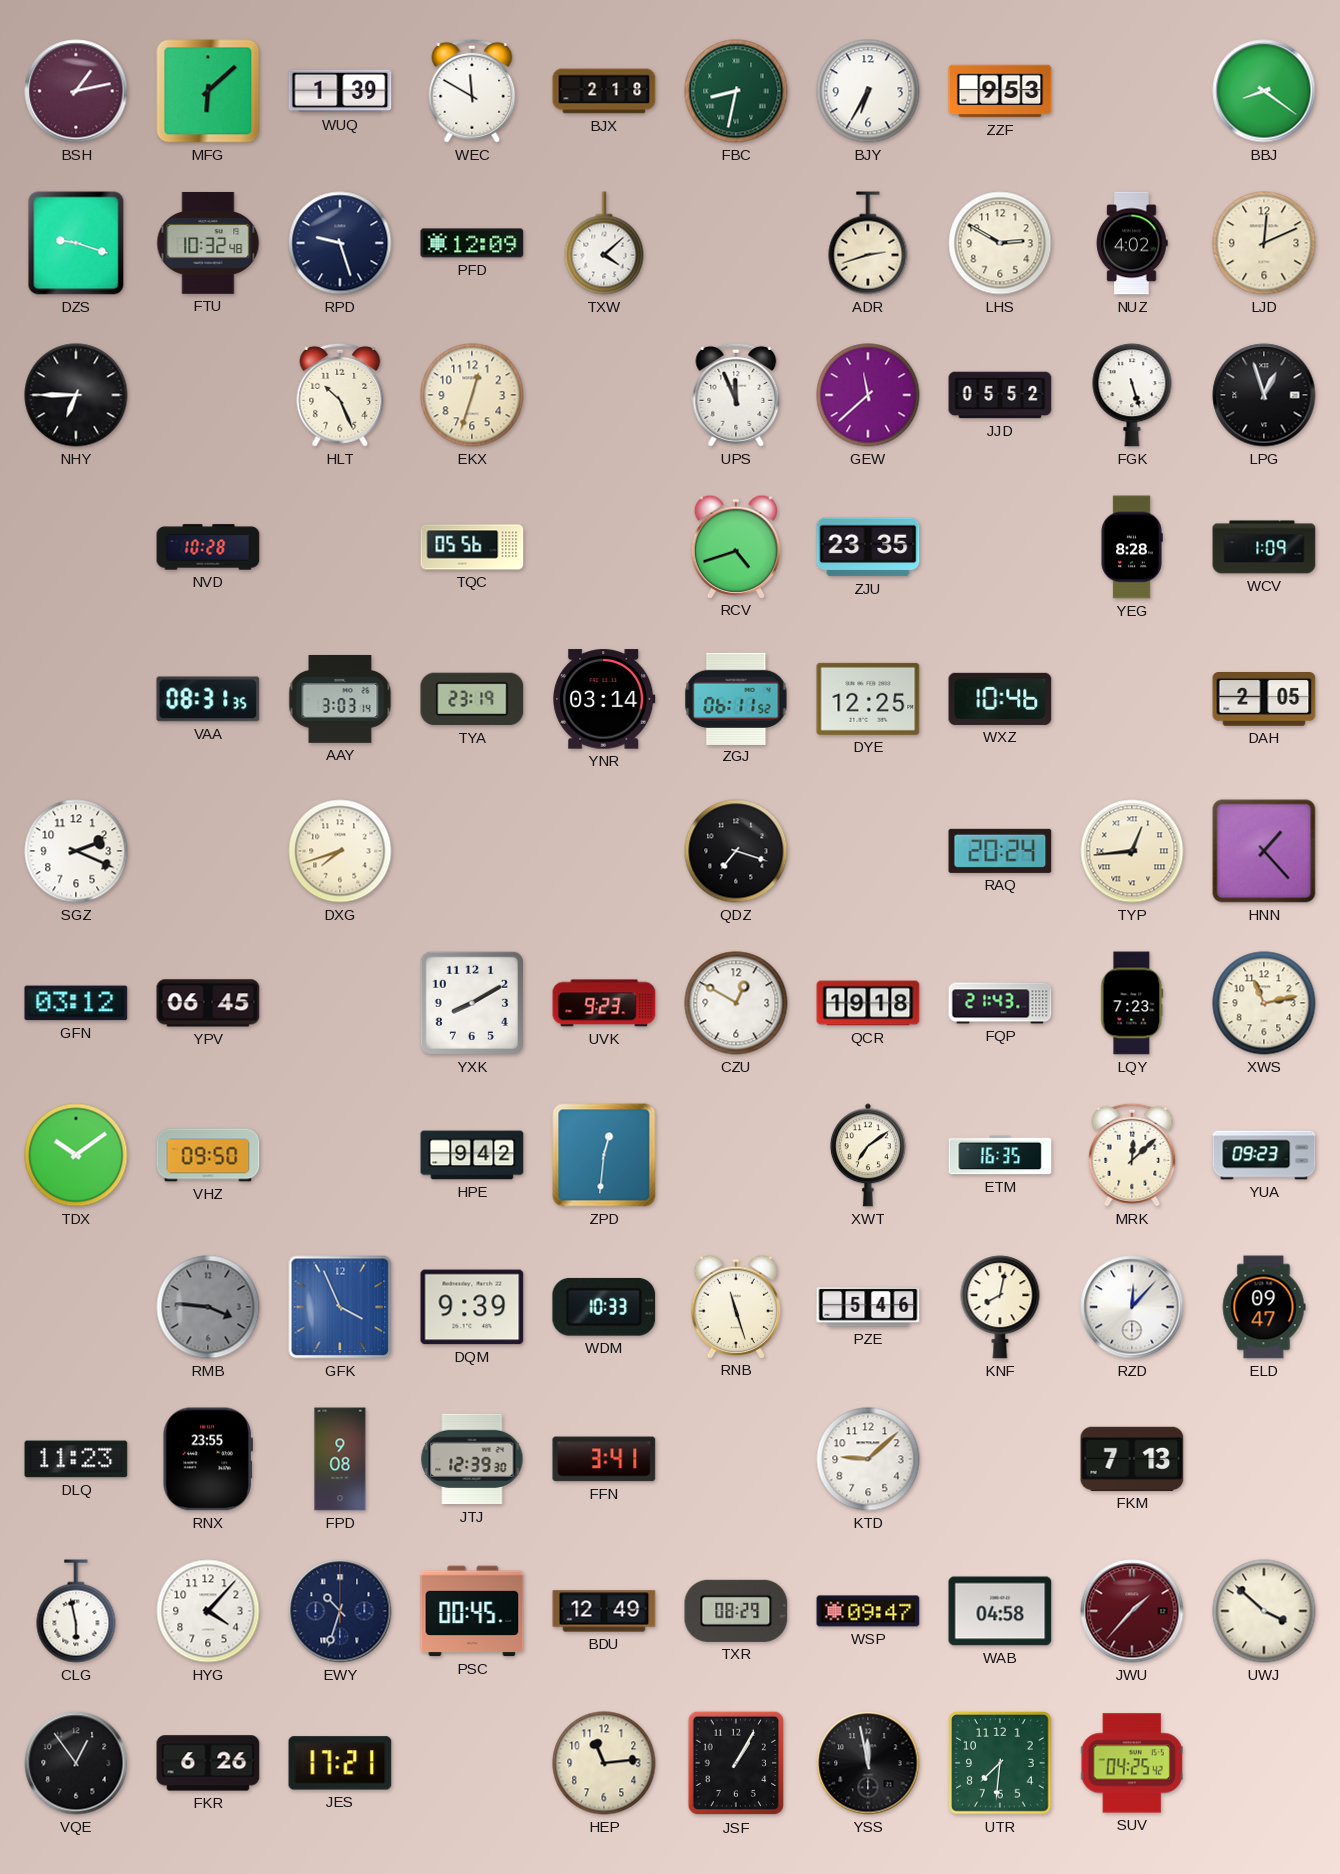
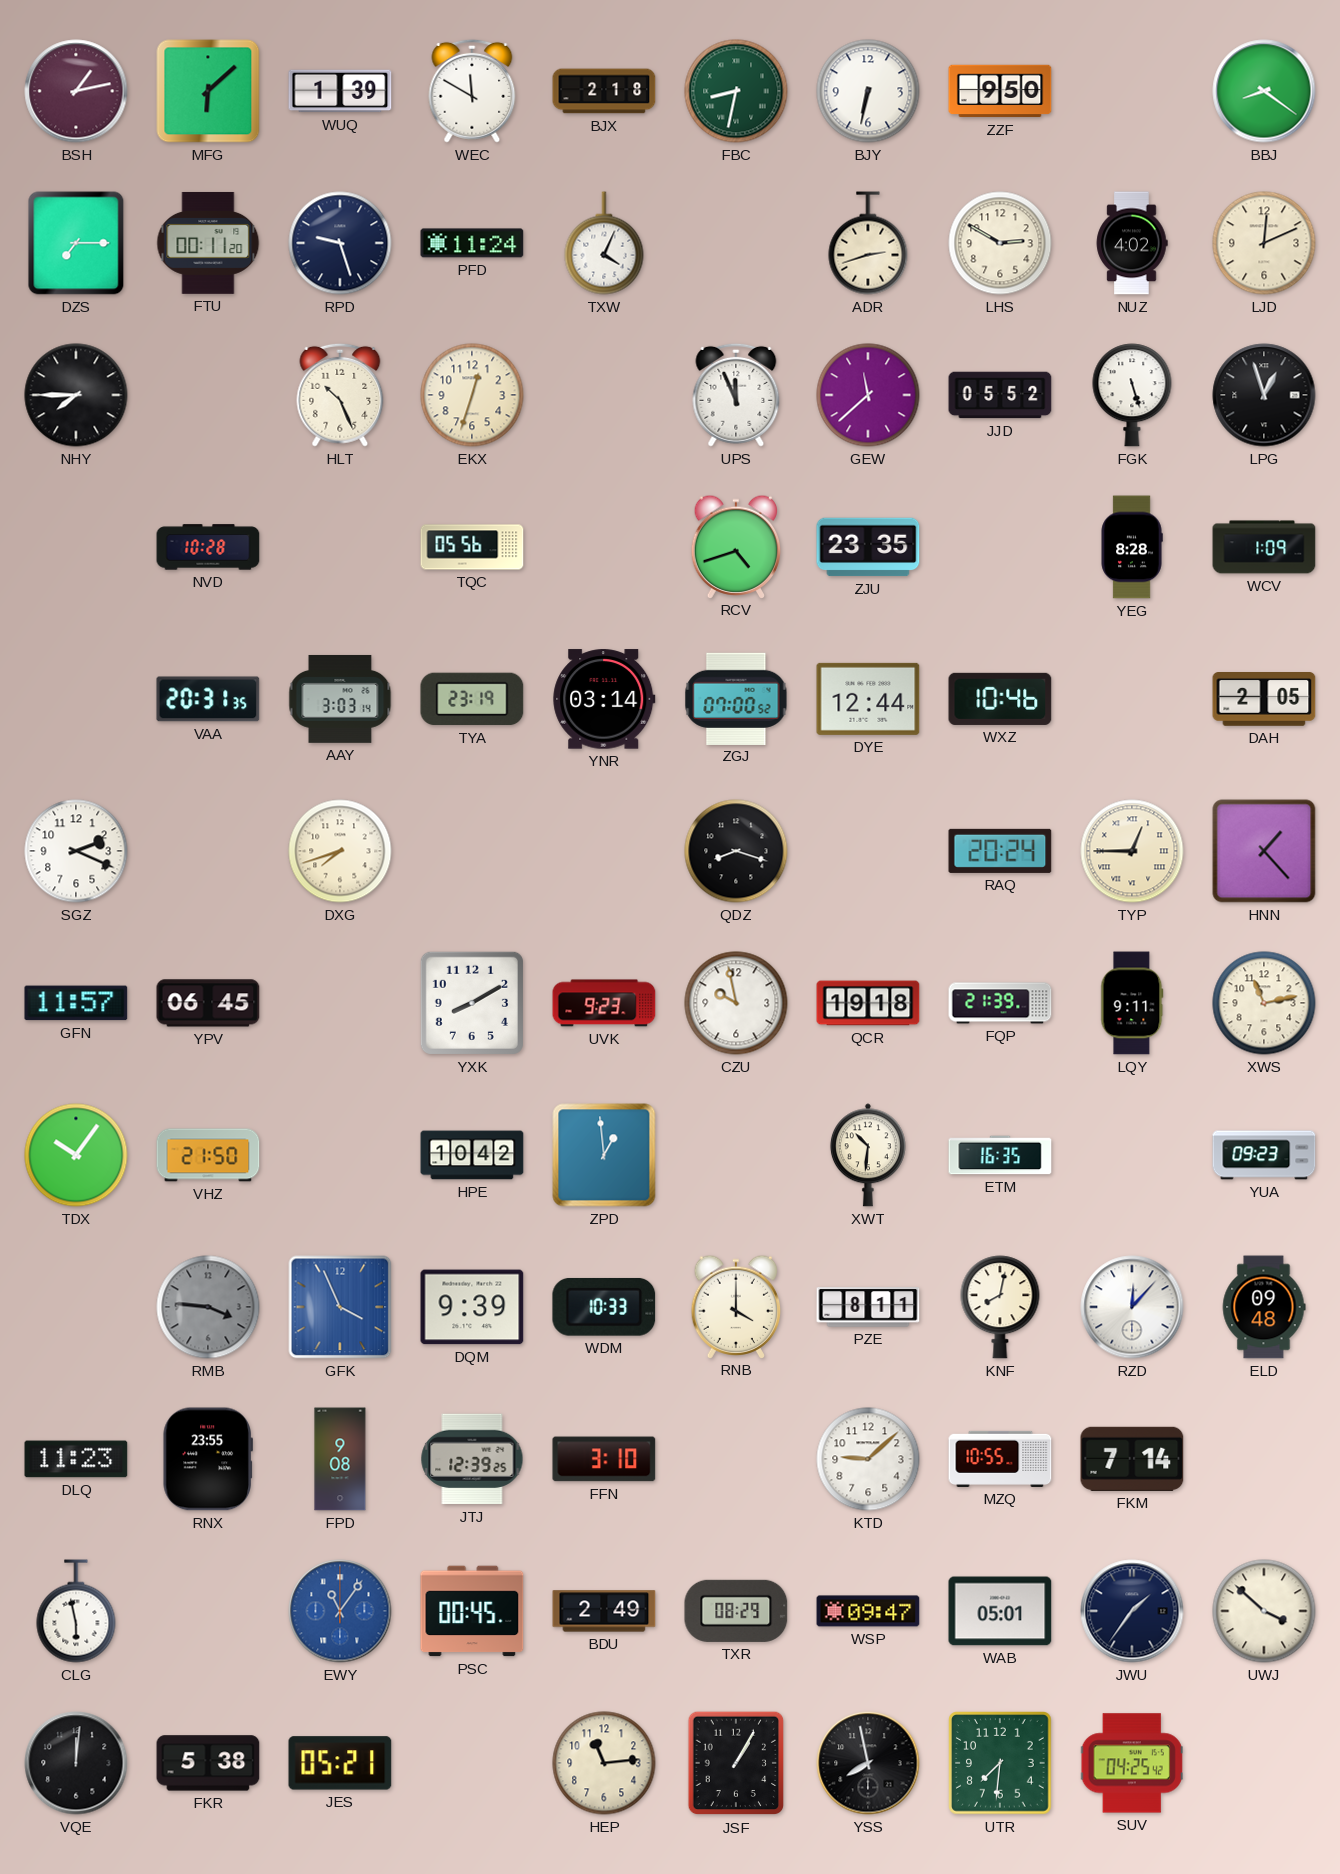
BJY: 6:35 -> 6:32 (868, 91)
ZZF: 9:53 -> 9:50 (1000, 91)
DZS: 9:18 -> 7:15 (76, 243)
FTU: 10:32 -> 00:11 (208, 243)
PFD: 12:09 -> 11:24 (472, 243)
TXW: 4:08 -> 4:04 (604, 243)
NHY: 6:45 -> 7:45 (76, 395)
VAA: 08:31 -> 20:31 (208, 699)
ZGJ: 06:11 -> 07:00 (736, 698)
DYE: 12:25 -> 12:44 (868, 699)
QDZ: 7:18 -> 8:18 (736, 851)
TYP: 12:44 -> 12:45 (1132, 851)
GFN: 03:12 -> 11:57 (76, 1003)
CZU: 12:50 -> 9:58 (736, 1003)
FQP: 21:43 -> 21:39 (1000, 1003)
LQY: 7:23 -> 9:11 (1132, 1003)
TDX: 10:09 -> 10:06 (76, 1155)
VHZ: 09:50 -> 21:50 (208, 1155)
HPE: 9:42 -> 10:42 (472, 1155)
ZPD: 12:31 -> 12:59 (604, 1155)
XWT: 7:09 -> 10:31 (868, 1155)
MRK: 12:08 -> none (1132, 1155)
RNB: 11:27 -> 4:00 (736, 1306)
PZE: 5:46 -> 8:11 (868, 1307)
ELD: 09:47 -> 09:48 (1264, 1307)
JTJ: 12:39:30 -> 12:39:25 (472, 1459)
FFN: 3:41 -> 3:10 (604, 1459)
MZQ: none -> 10:55 (1000, 1459)
FKM: 7:13 -> 7:14 (1132, 1459)
HYG: 4:07 -> none (208, 1611)
EWY: 10:33 -> 11:06 (340, 1611)
EWY dial: navy -> blue (340, 1611)
BDU: 12:49 -> 2:49 (604, 1611)
WAB: 04:58 -> 05:01 (1000, 1611)
JWU: 1:37 -> 1:36 (1132, 1611)
JWU dial: burgundy -> navy (1132, 1611)
VQE: 12:54 -> 12:01 (76, 1763)
FKR: 6:26 -> 5:38 (208, 1763)
JES: 17:21 -> 05:21 (340, 1763)
YSS: 11:58 -> 7:58 (868, 1763)
